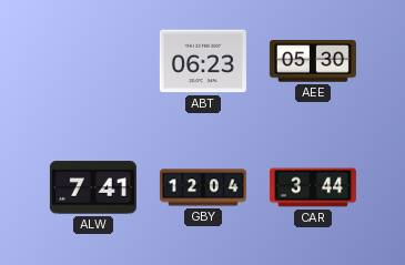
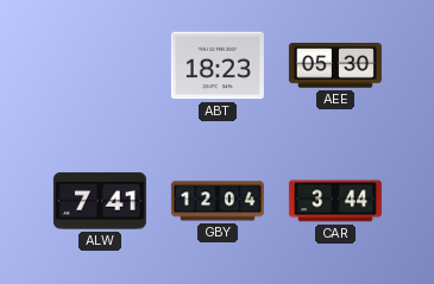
ABT: 06:23 -> 18:23 (218, 65)
